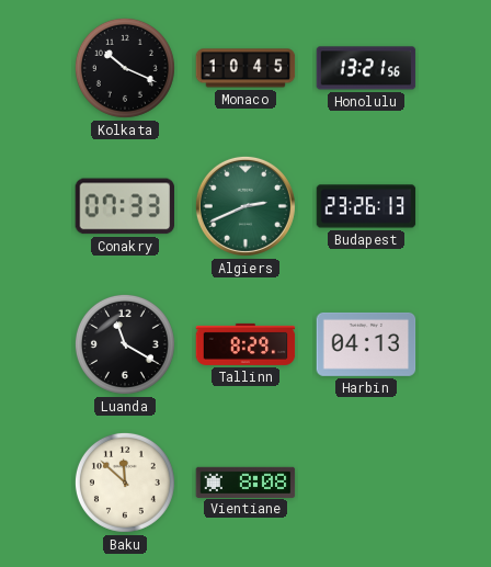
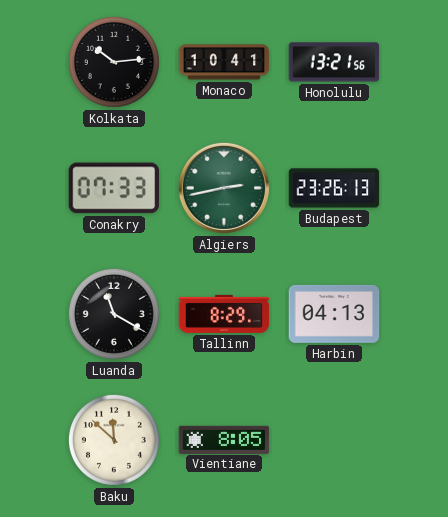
Kolkata: 10:19 -> 10:14 (114, 62)
Monaco: 10:45 -> 10:41 (224, 62)
Algiers: 2:41 -> 2:43 (224, 188)
Vientiane: 8:08 -> 8:05 (224, 439)
